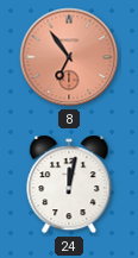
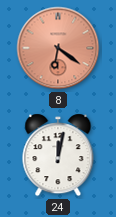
8: 6:54 -> 6:21 (58, 48)
